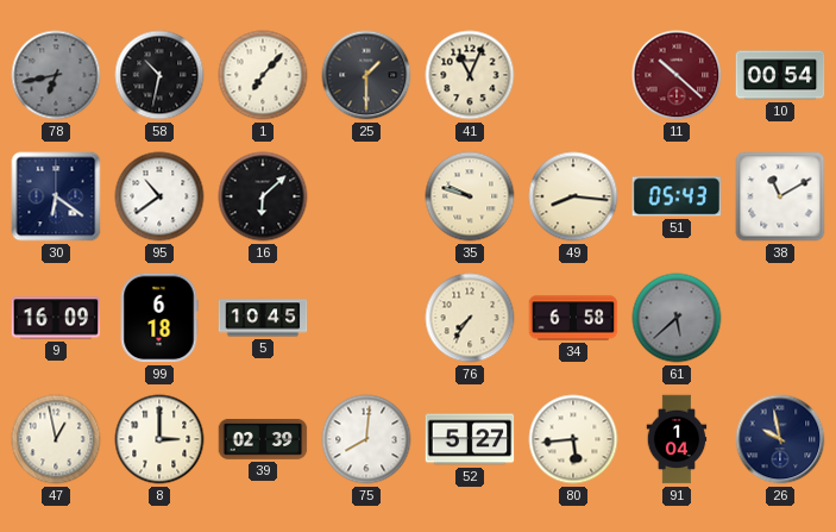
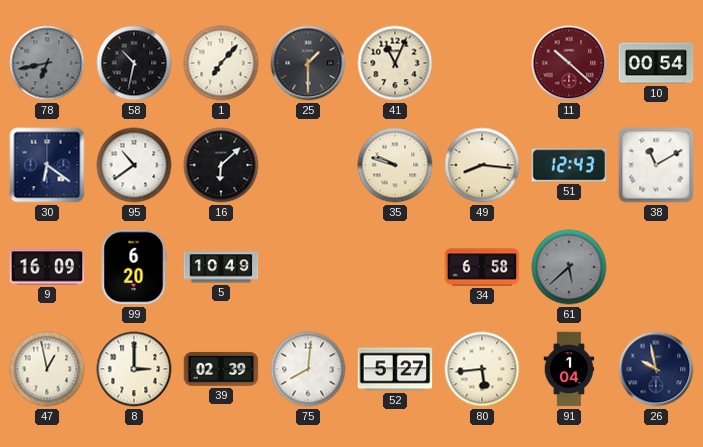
51: 05:43 -> 12:43 (569, 165)
99: 6:18 -> 6:20 (134, 267)
5: 10:45 -> 10:49 (221, 267)
76: 7:36 -> none (470, 318)
